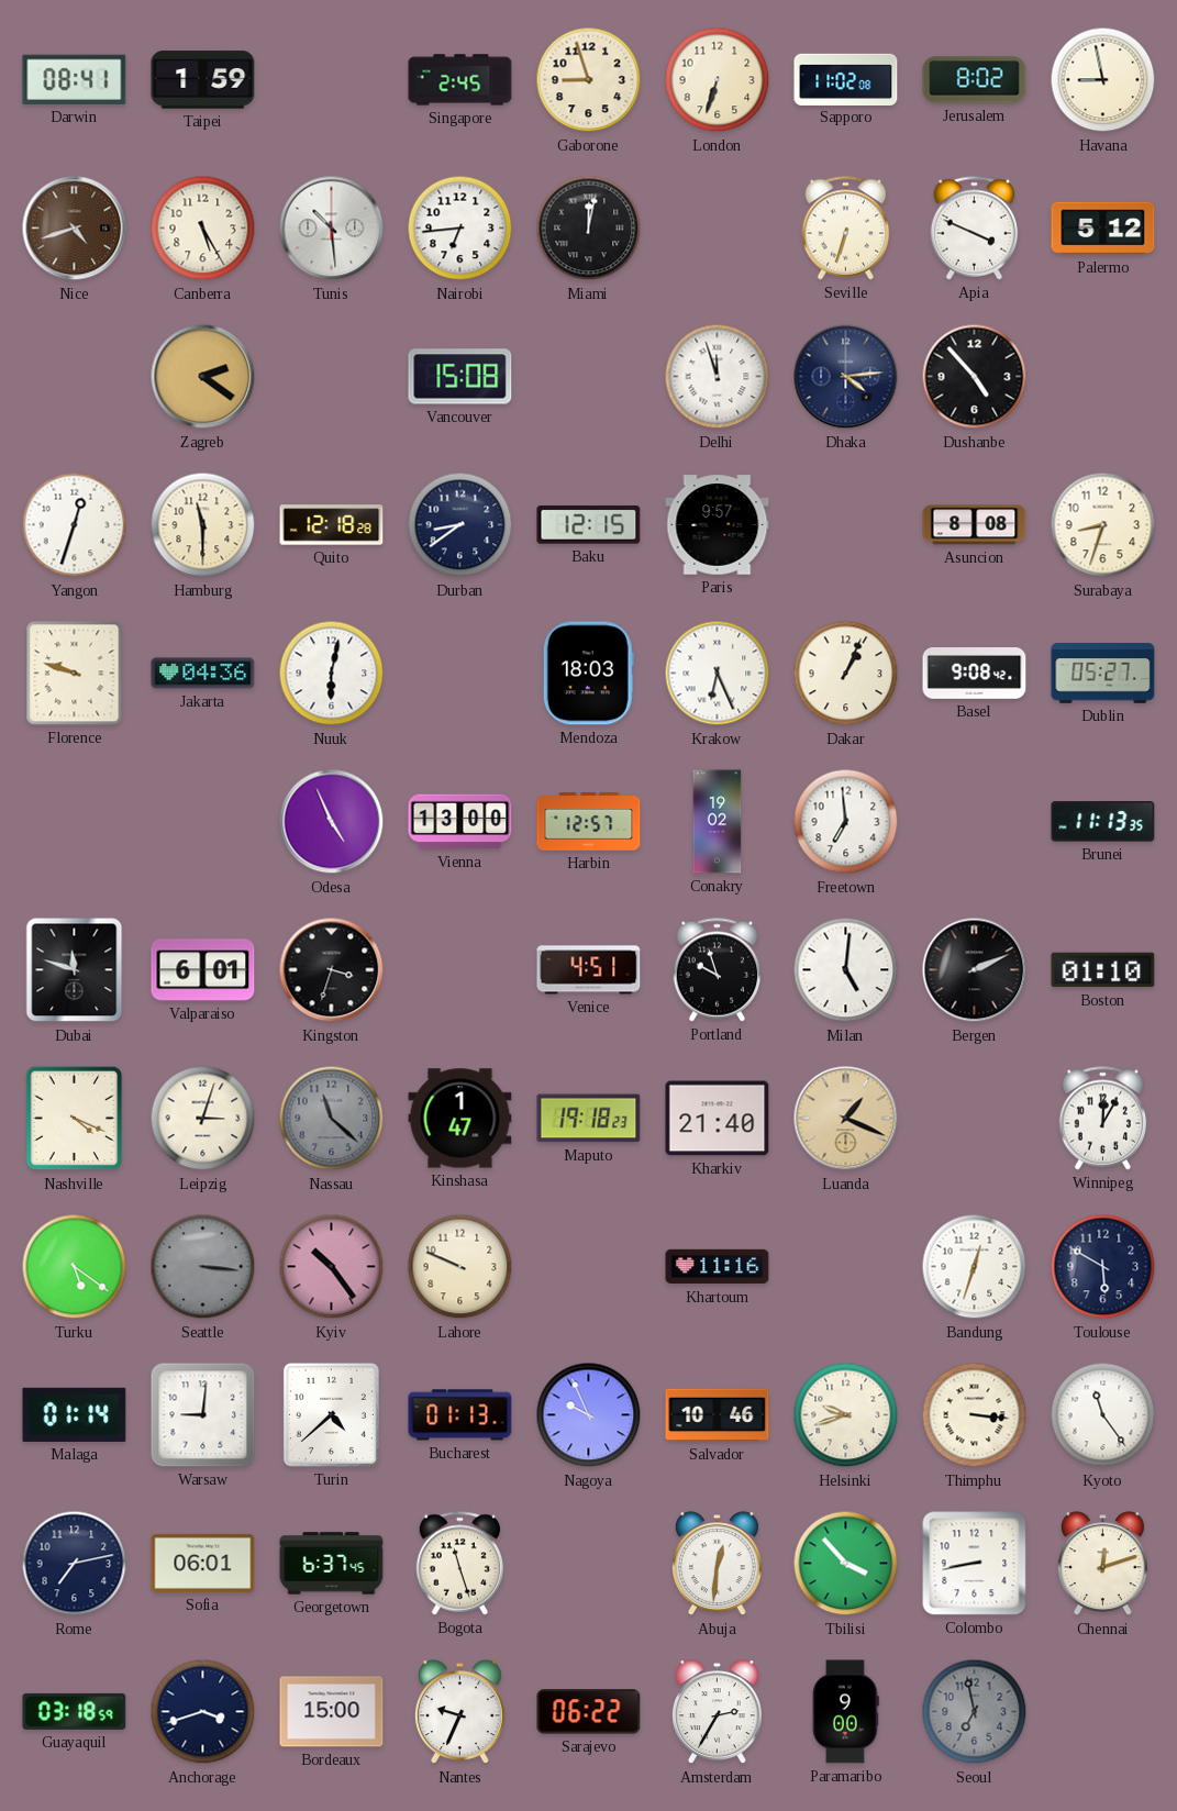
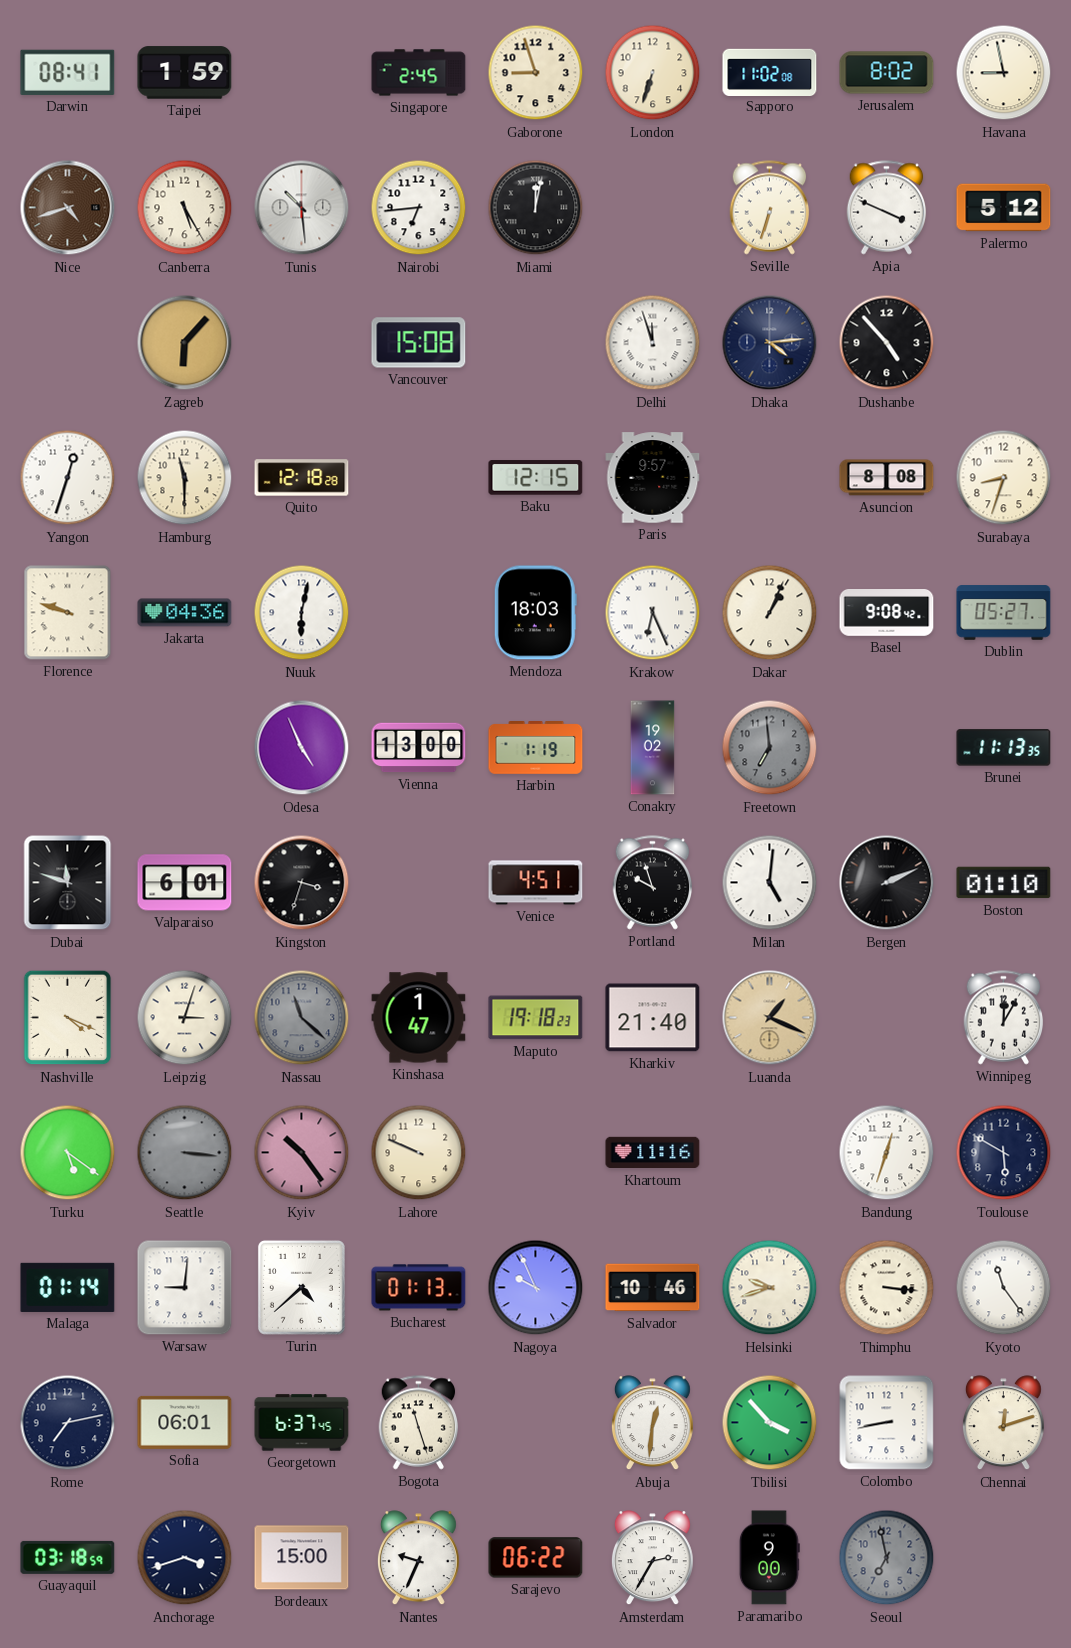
Zagreb: 2:21 -> 6:07 (185, 343)
Durban: 8:39 -> none (460, 525)
Harbin: 12:57 -> 1:19 (536, 748)
Freetown dial: white -> grey (770, 748)
